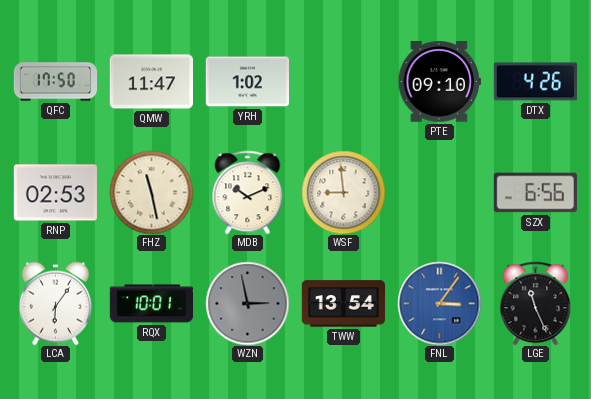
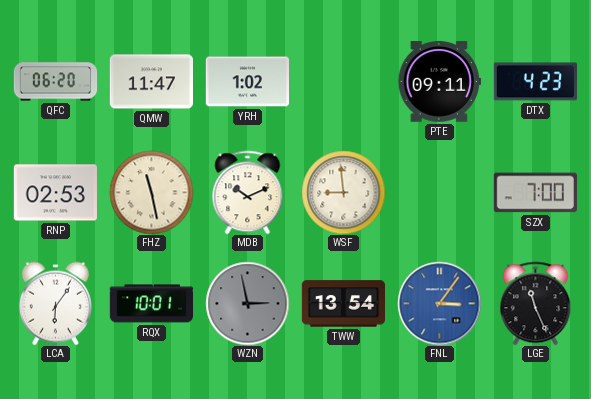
QFC: 17:50 -> 06:20 (55, 82)
PTE: 09:10 -> 09:11 (439, 82)
DTX: 4:26 -> 4:23 (535, 82)
SZX: 6:56 -> 7:00 (535, 193)
